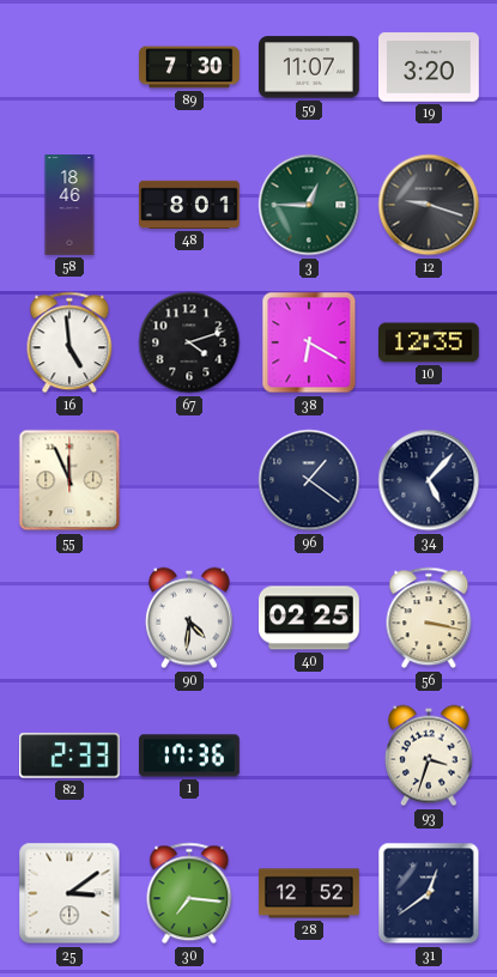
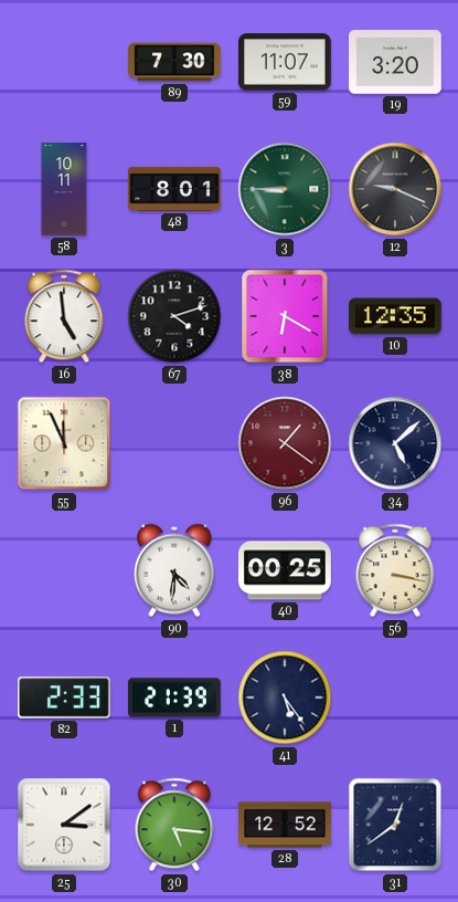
58: 18:46 -> 10:11 (64, 189)
3: 12:45 -> 8:45 (285, 189)
12: 9:18 -> 9:19 (395, 189)
96 dial: navy -> burgundy (285, 443)
34: 5:07 -> 5:08 (395, 443)
40: 02:25 -> 00:25 (286, 570)
1: 17:36 -> 21:39 (175, 698)
41: none -> 5:24 (285, 698)
93: 3:33 -> none (430, 755)
30: 7:16 -> 5:16 (174, 825)
